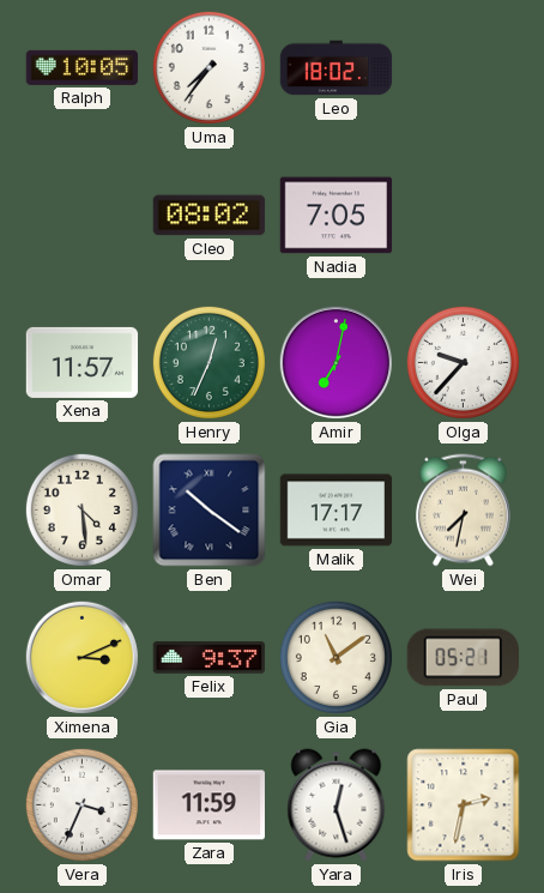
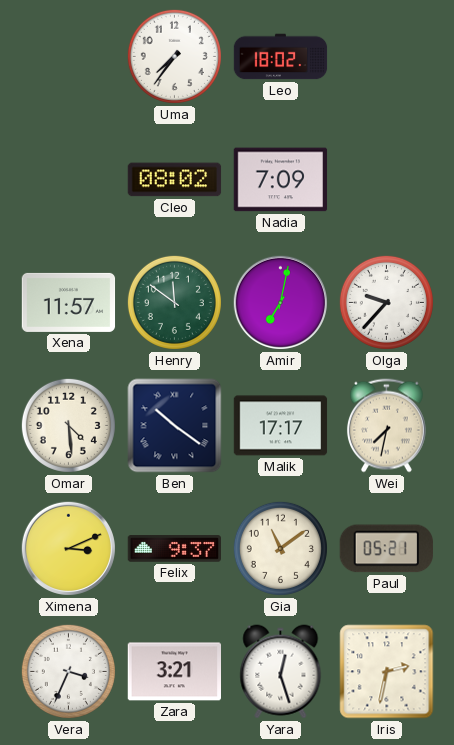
Ralph: 10:05 -> none (83, 67)
Nadia: 7:05 -> 7:09 (281, 180)
Henry: 12:34 -> 11:51 (174, 302)
Zara: 11:59 -> 3:21 (174, 672)
